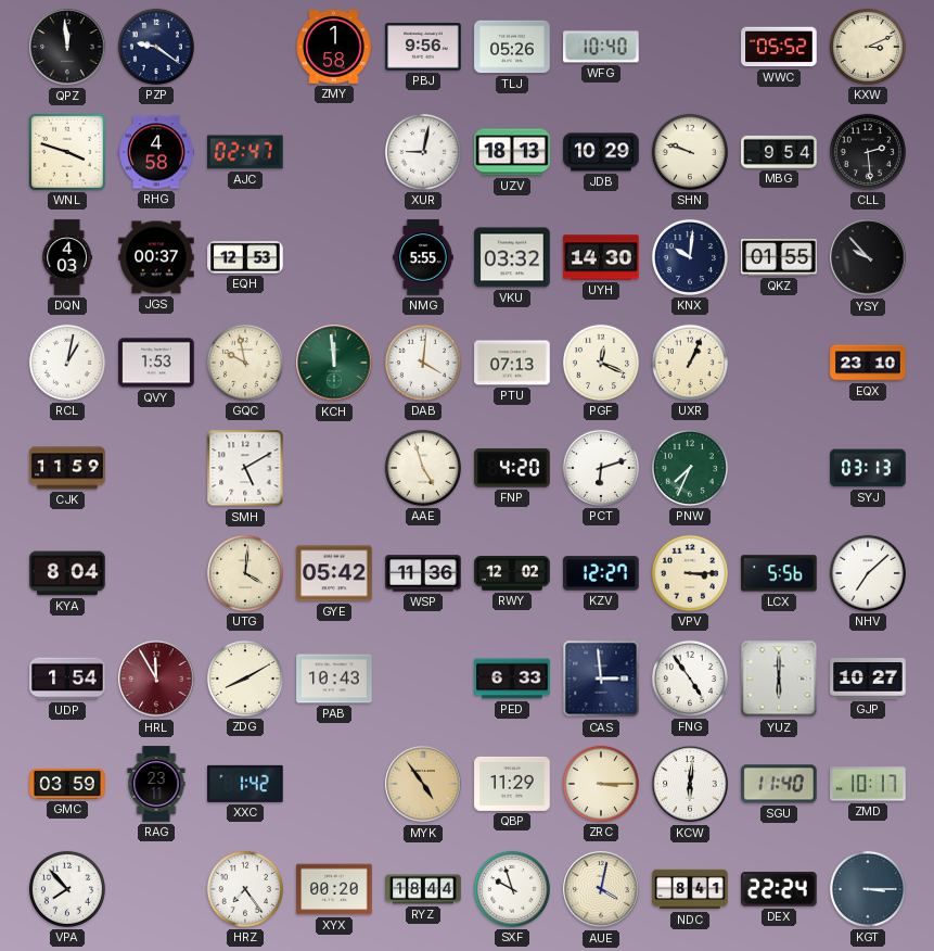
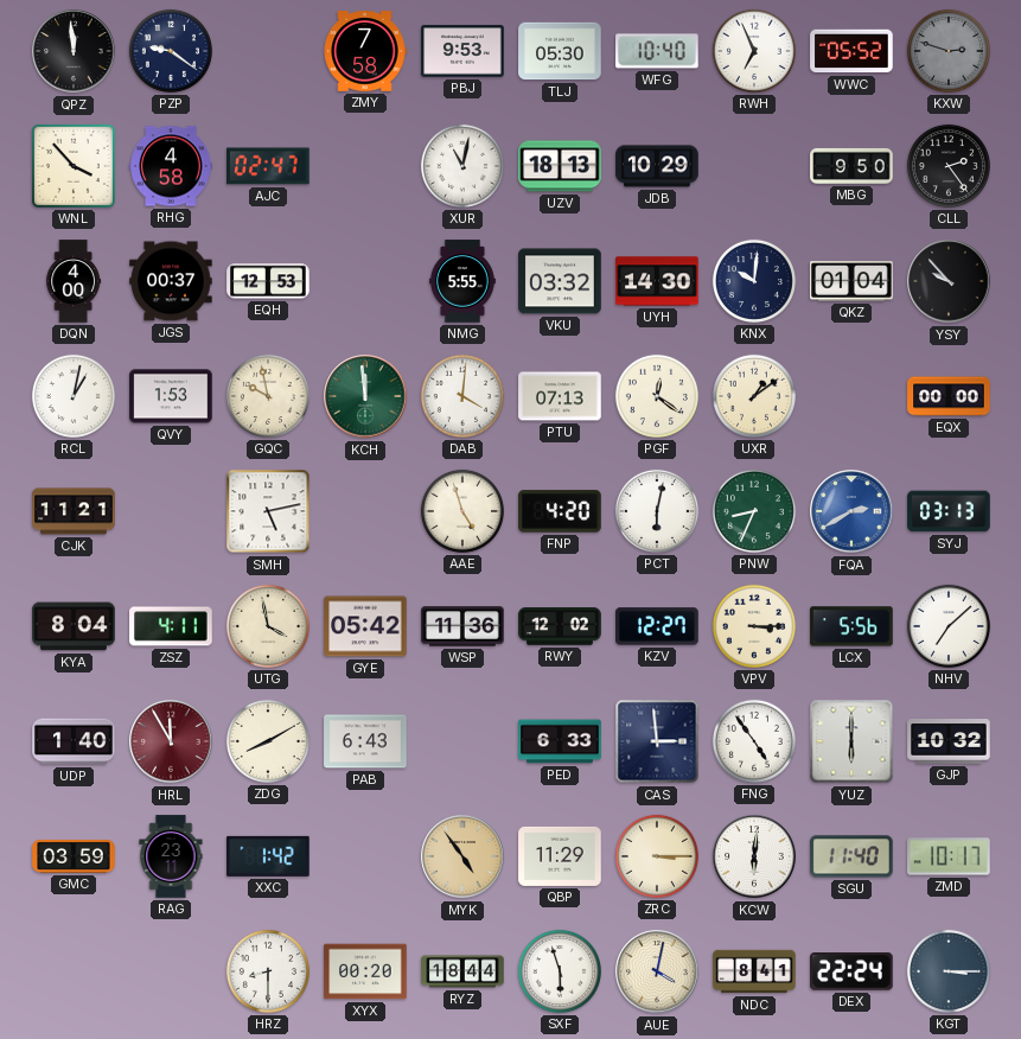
ZMY: 1:58 -> 7:58 (365, 51)
PBJ: 9:56 -> 9:53 (462, 51)
TLJ: 05:26 -> 05:30 (560, 51)
RWH: none -> 6:56 (754, 51)
KXW: 3:11 -> 2:48 (949, 51)
KXW dial: cream -> grey (949, 51)
WNL: 3:48 -> 3:53 (74, 166)
XUR: 9:02 -> 11:02 (462, 166)
SHN: 9:48 -> none (690, 152)
MBG: 9:54 -> 9:50 (851, 166)
CLL: 2:29 -> 2:24 (949, 166)
DQN: 4:03 -> 4:00 (74, 281)
QKZ: 01:55 -> 01:04 (851, 282)
PGF: 12:19 -> 12:21 (657, 396)
UXR: 1:04 -> 1:09 (754, 396)
EQX: 23:10 -> 00:00 (949, 396)
CJK: 11:59 -> 11:21 (74, 511)
SMH: 5:10 -> 5:13 (268, 511)
PCT: 6:12 -> 6:02 (657, 511)
PNW: 7:34 -> 8:34 (754, 511)
FQA: none -> 2:40 (851, 511)
ZSZ: none -> 4:11 (171, 626)
UTG: 4:01 -> 3:58 (268, 626)
UDP: 1:54 -> 1:40 (74, 741)
PAB: 10:43 -> 6:43 (365, 741)
GJP: 10:27 -> 10:32 (949, 742)
VPA: 7:53 -> none (67, 889)
HRZ: 7:24 -> 8:30 (268, 971)
SXF: 9:57 -> 5:57 (560, 971)
